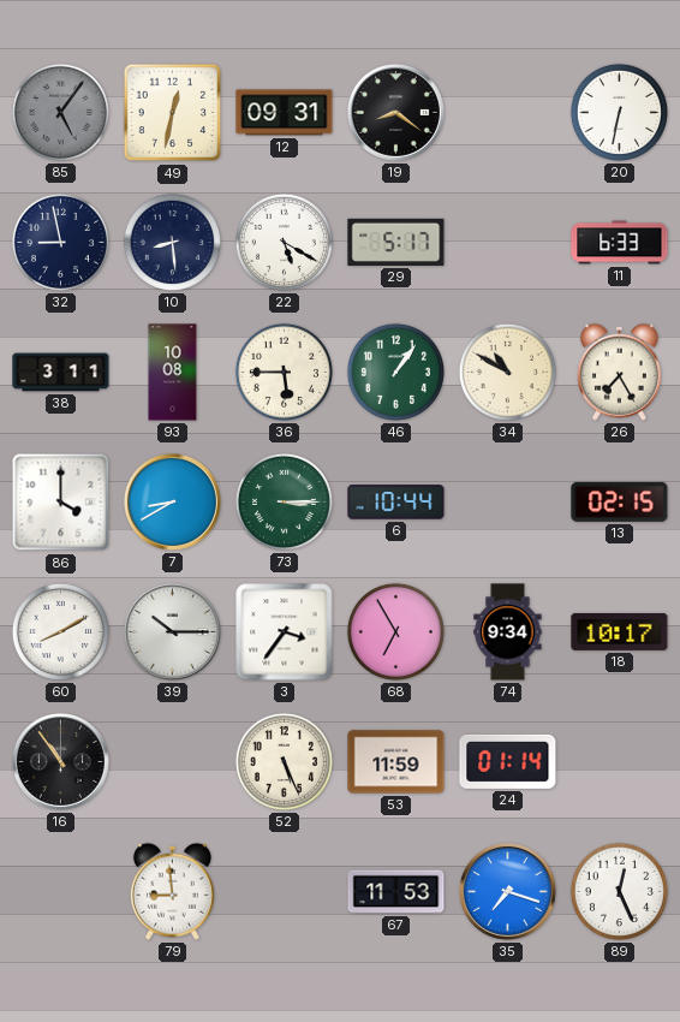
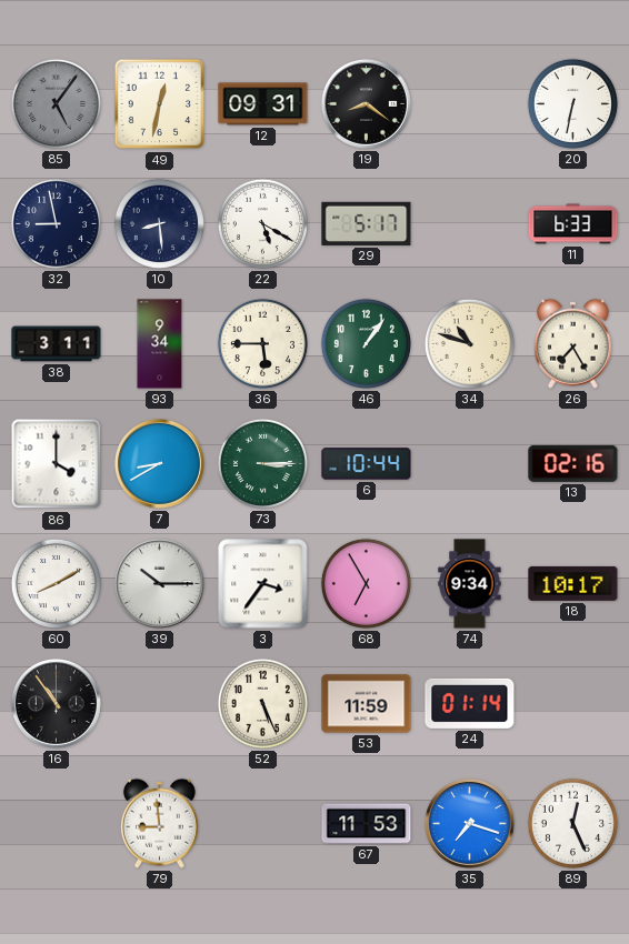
93: 10:08 -> 9:34 (160, 344)
34: 10:50 -> 10:48 (469, 343)
13: 02:15 -> 02:16 (573, 463)
